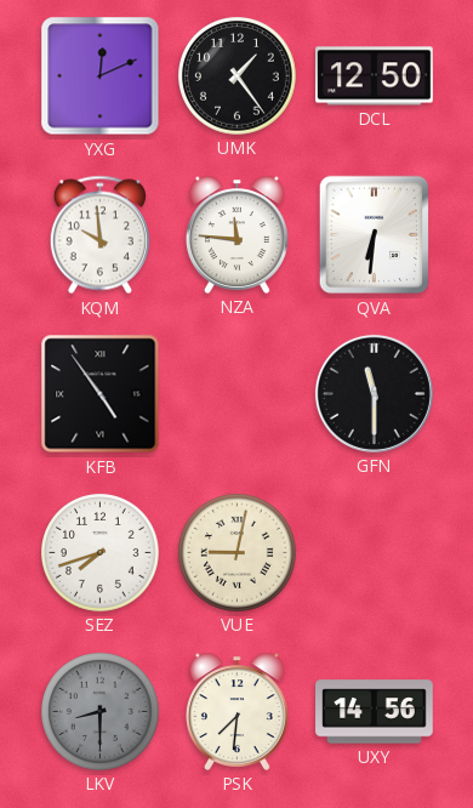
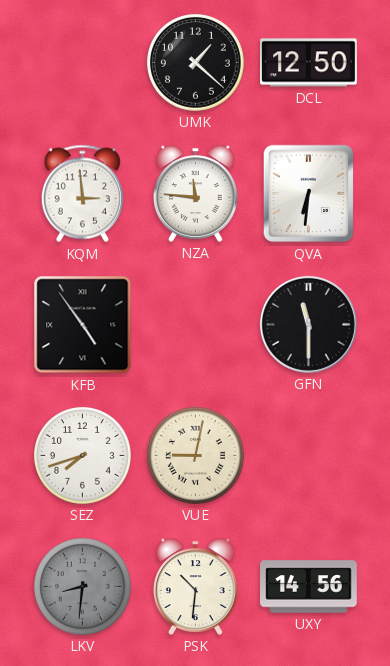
YXG: 12:11 -> none (101, 76)
UMK: 1:24 -> 1:22 (196, 63)
KQM: 9:59 -> 2:59 (82, 194)
LKV: 8:30 -> 8:31 (83, 587)
PSK: 7:31 -> 10:31 (195, 586)
